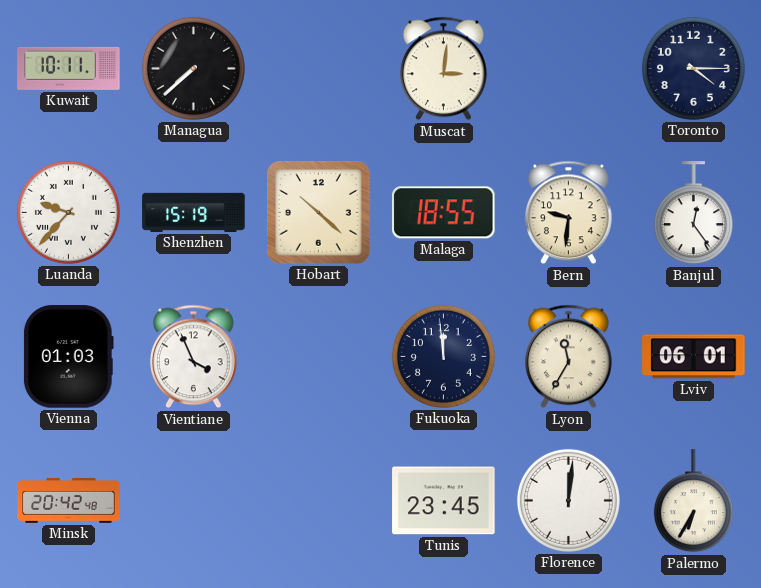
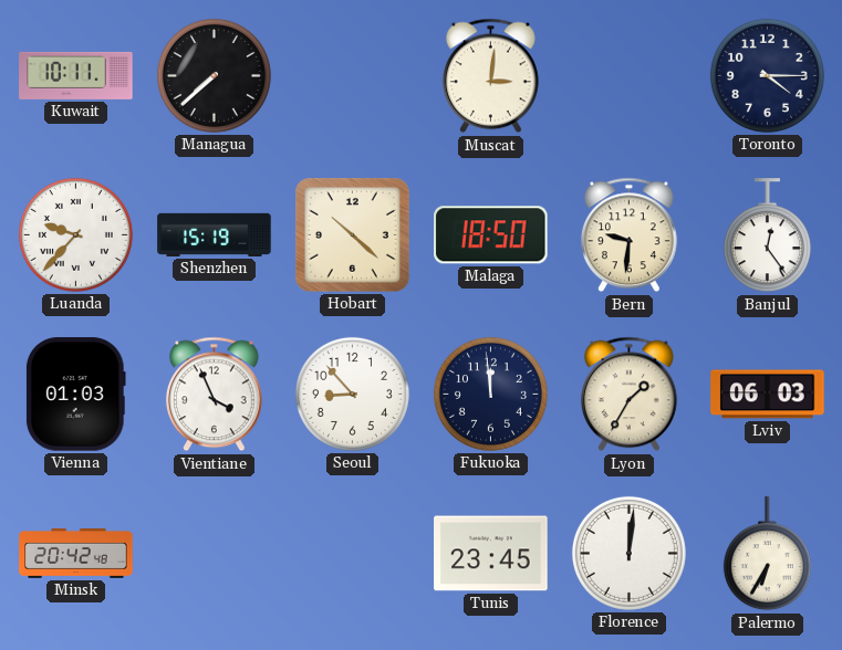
Malaga: 18:55 -> 18:50 (491, 235)
Seoul: none -> 8:53 (352, 394)
Lyon: 11:35 -> 1:35 (628, 395)
Lviv: 06:01 -> 06:03 (768, 395)
